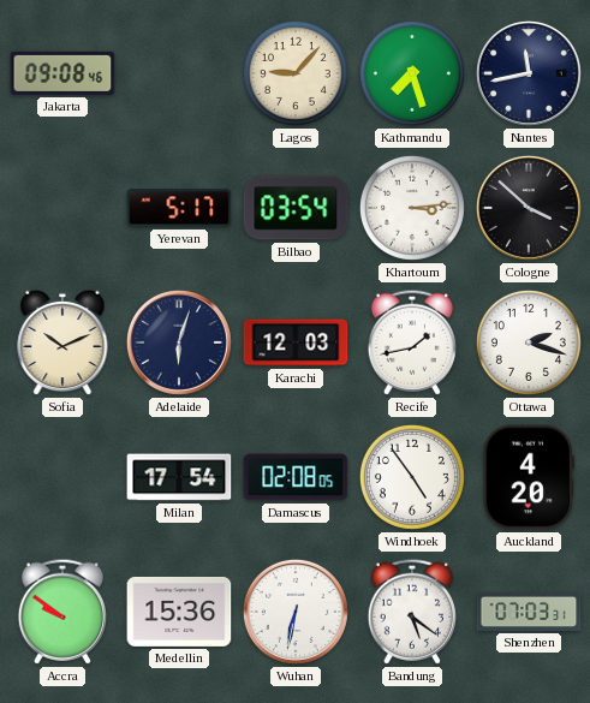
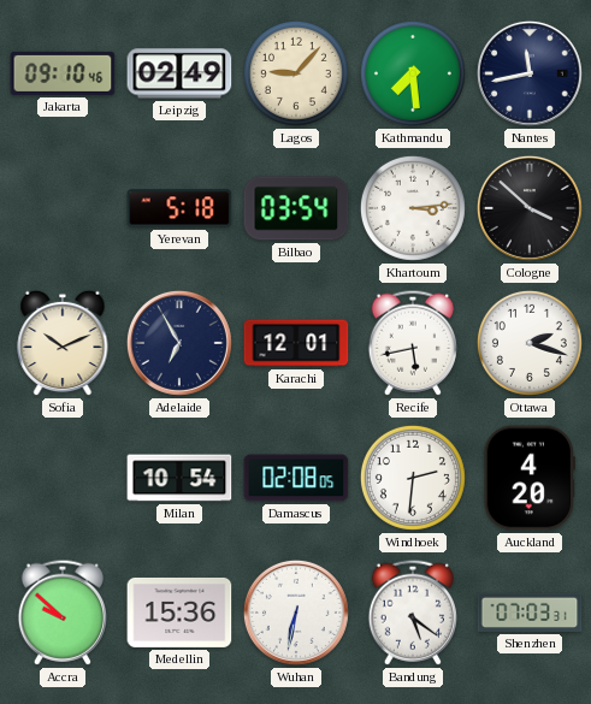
Jakarta: 09:08 -> 09:10 (63, 73)
Leipzig: none -> 02:49 (179, 73)
Kathmandu: 7:27 -> 7:29 (413, 73)
Yerevan: 5:17 -> 5:18 (179, 208)
Adelaide: 6:03 -> 6:55 (179, 343)
Karachi: 12:03 -> 12:01 (296, 343)
Recife: 1:43 -> 5:43 (413, 343)
Milan: 17:54 -> 10:54 (179, 478)
Windhoek: 4:54 -> 2:31 (413, 478)
Accra: 9:51 -> 9:52 (63, 613)
